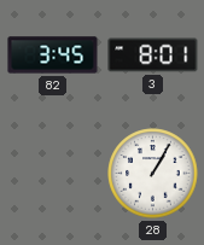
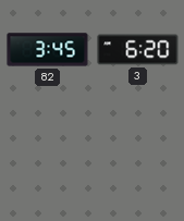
3: 8:01 -> 6:20 (138, 50)
28: 1:05 -> none (153, 174)
